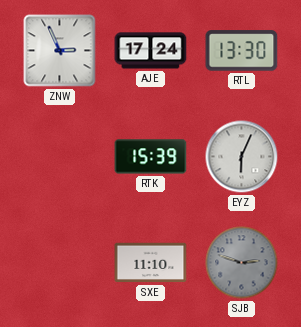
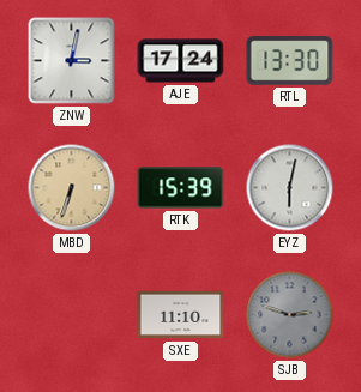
ZNW: 2:56 -> 3:02 (72, 61)
MBD: none -> 6:33 (72, 188)
EYZ: 6:04 -> 6:02 (290, 188)
